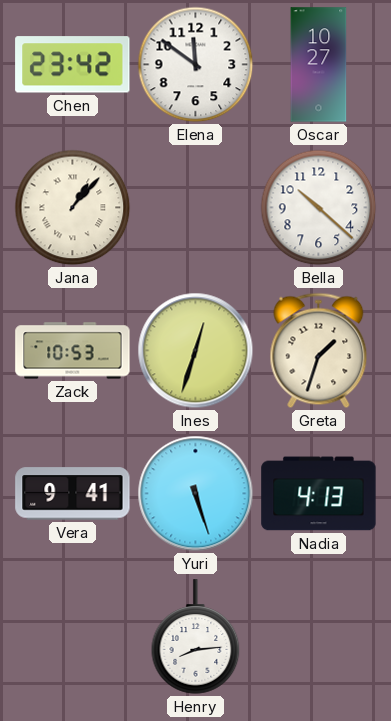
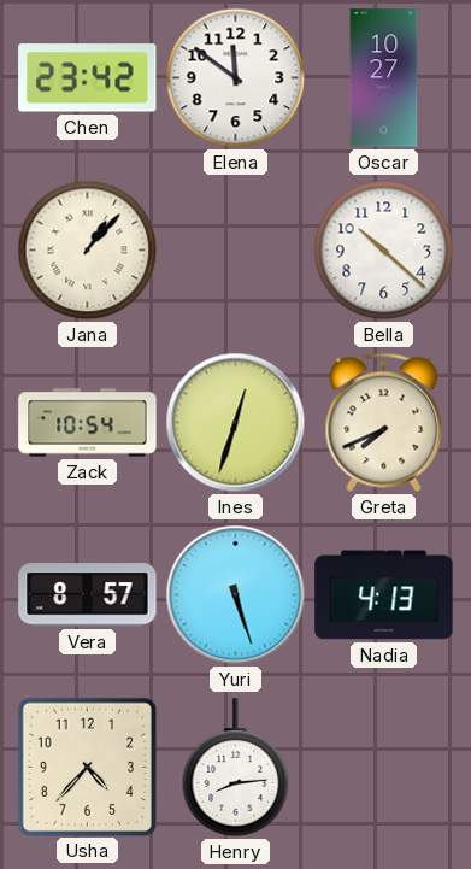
Zack: 10:53 -> 10:54 (88, 423)
Greta: 1:33 -> 7:41 (384, 423)
Vera: 9:41 -> 8:57 (88, 595)
Usha: none -> 4:37 (87, 767)
